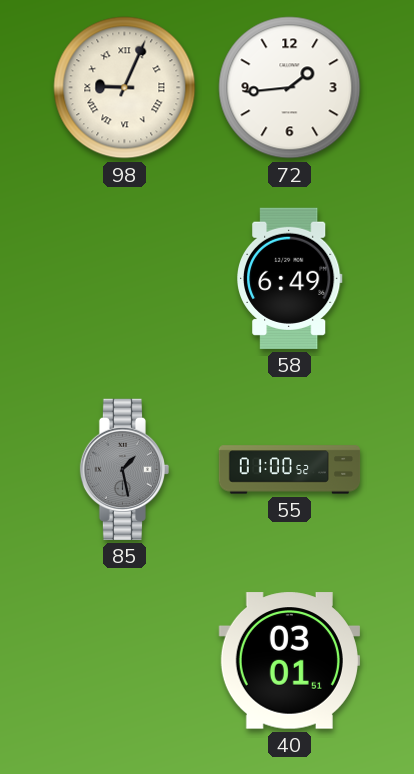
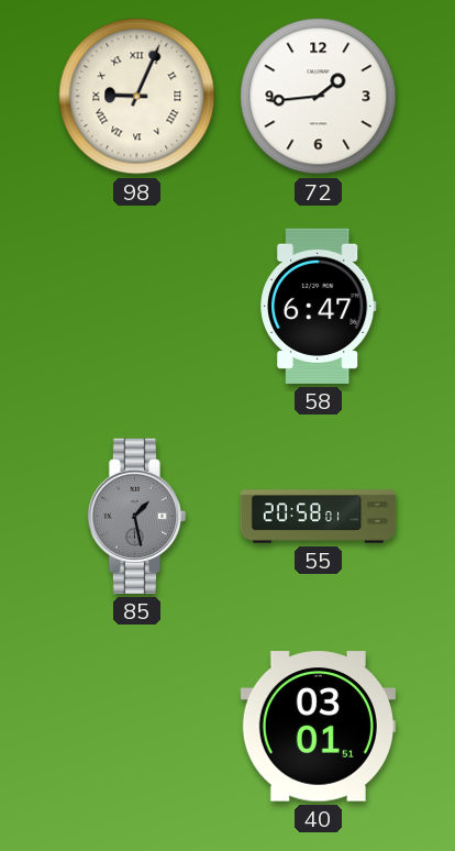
58: 6:49 -> 6:47 (319, 306)
55: 01:00 -> 20:58 (319, 517)
